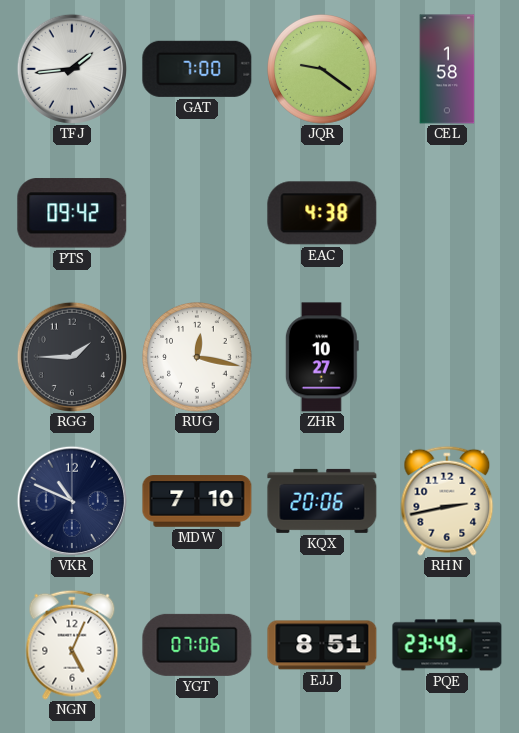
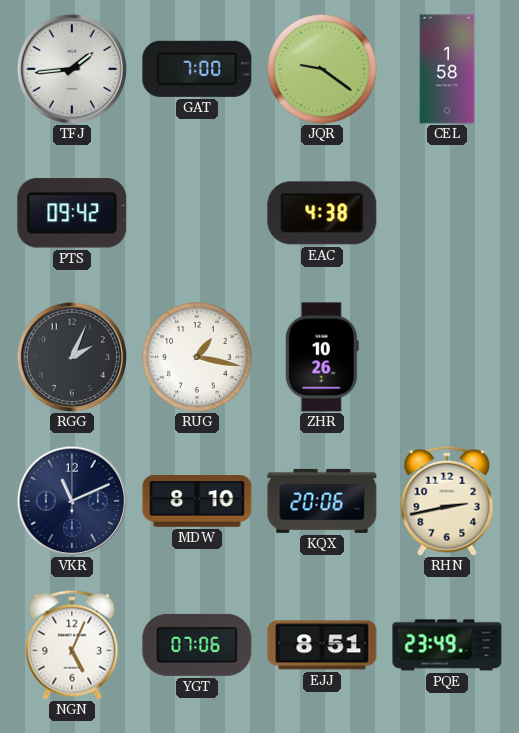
RGG: 1:45 -> 2:04 (72, 357)
RUG: 12:17 -> 1:17 (197, 357)
ZHR: 10:27 -> 10:26 (322, 357)
VKR: 10:49 -> 11:11 (72, 501)
MDW: 7:10 -> 8:10 (197, 501)
